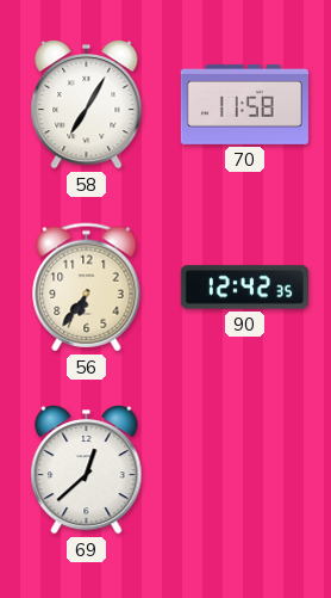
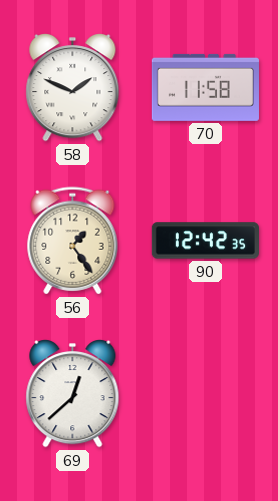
58: 7:05 -> 1:49 (73, 88)
56: 6:36 -> 1:24 (73, 241)
